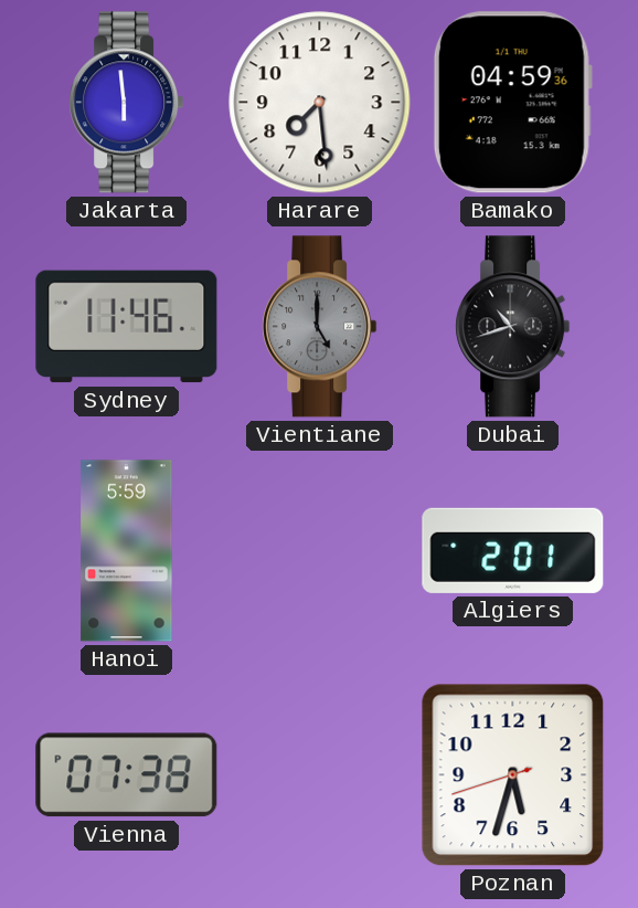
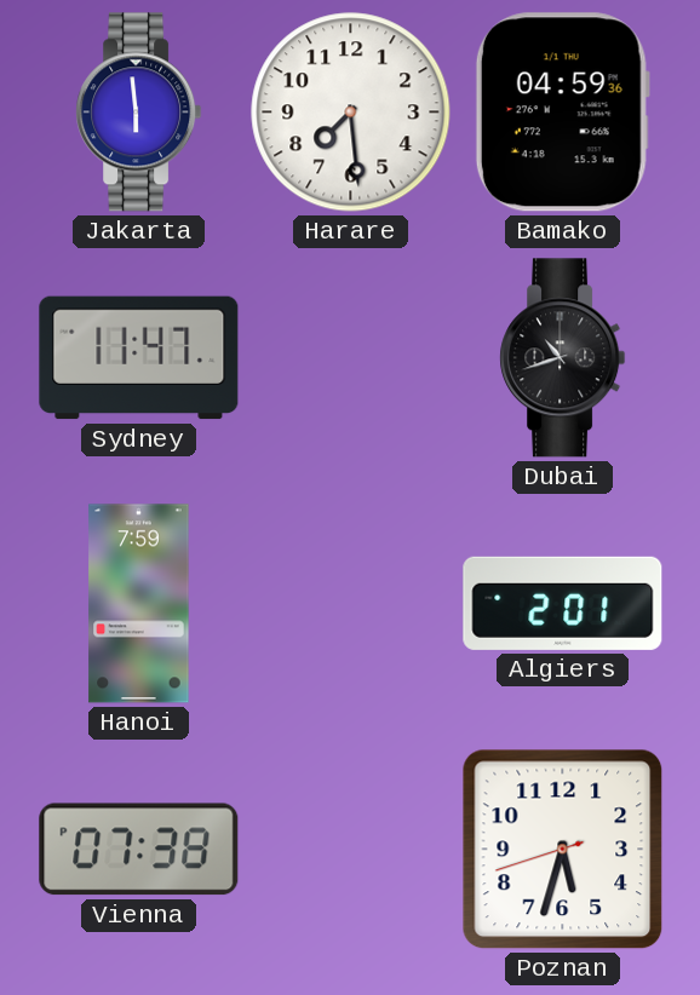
Sydney: 11:46 -> 11:47 (139, 358)
Vientiane: 5:00 -> none (320, 327)
Hanoi: 5:59 -> 7:59 (139, 604)
